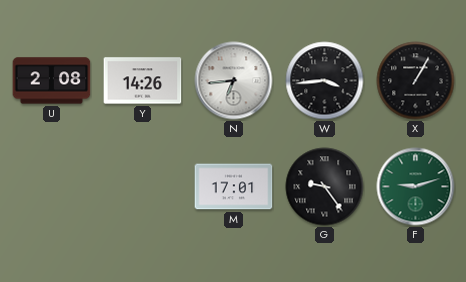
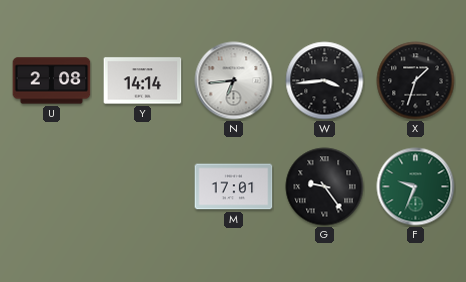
Y: 14:26 -> 14:14 (143, 81)
X: 1:05 -> 1:33 (416, 81)
F: 9:12 -> 9:34 (416, 187)
